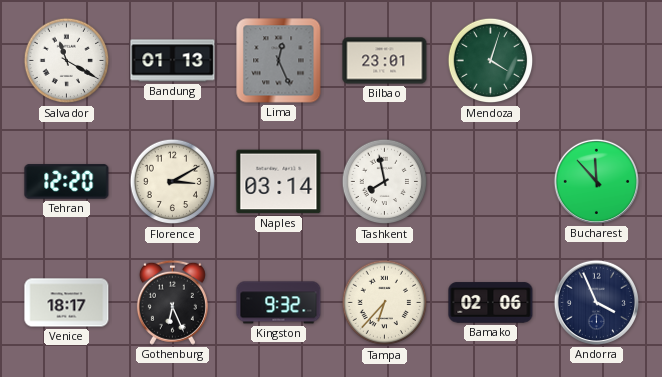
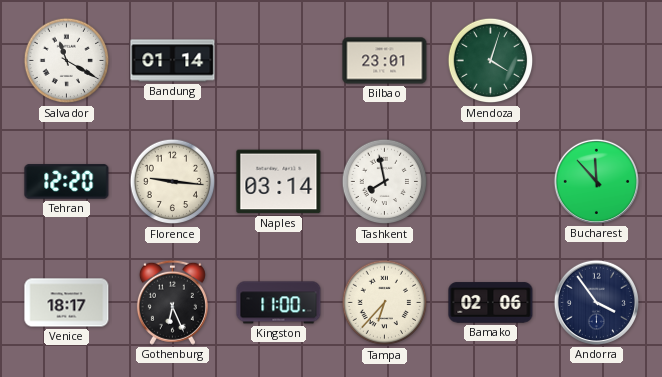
Bandung: 01:13 -> 01:14 (173, 61)
Lima: 12:26 -> none (279, 61)
Florence: 3:10 -> 9:16 (173, 182)
Kingston: 9:32 -> 11:00 (279, 303)
Andorra: 3:56 -> 3:54 (596, 302)
